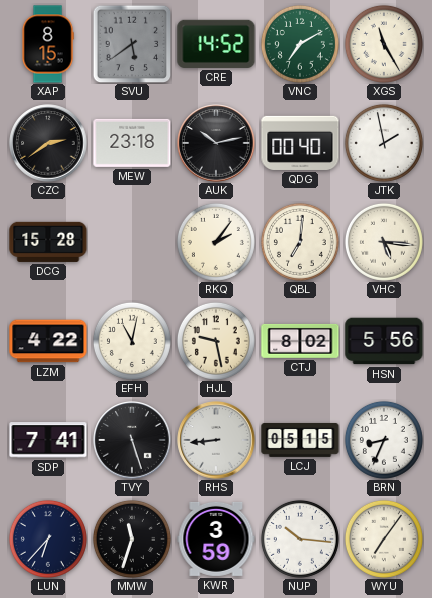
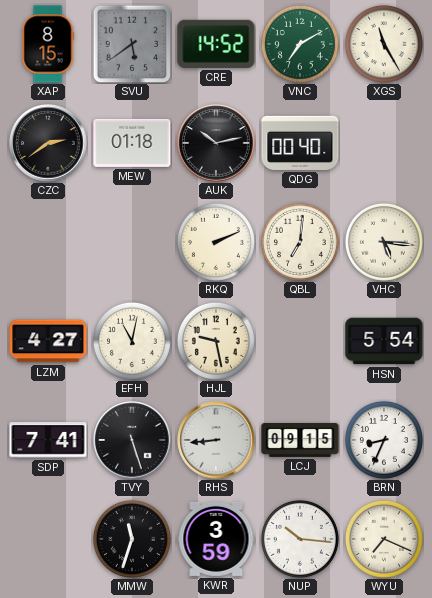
MEW: 23:18 -> 01:18 (132, 143)
JTK: 1:58 -> none (384, 143)
DCG: 15:28 -> none (48, 242)
RKQ: 2:06 -> 2:11 (216, 242)
LZM: 4:22 -> 4:27 (48, 341)
CTJ: 8:02 -> none (300, 341)
HSN: 5:56 -> 5:54 (384, 341)
LCJ: 05:15 -> 09:15 (300, 440)
LUN: 6:37 -> none (48, 539)
WYU: 7:06 -> 7:19 (384, 539)
